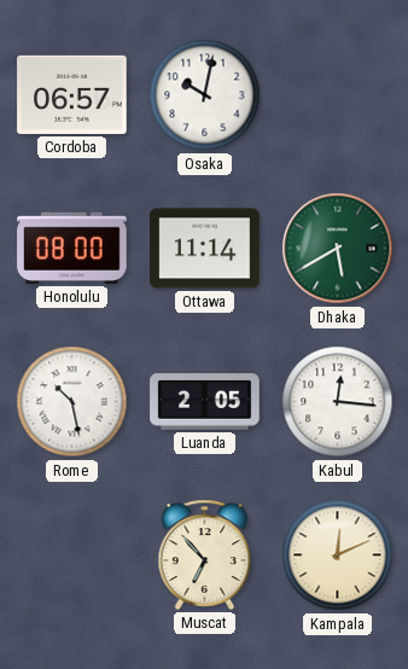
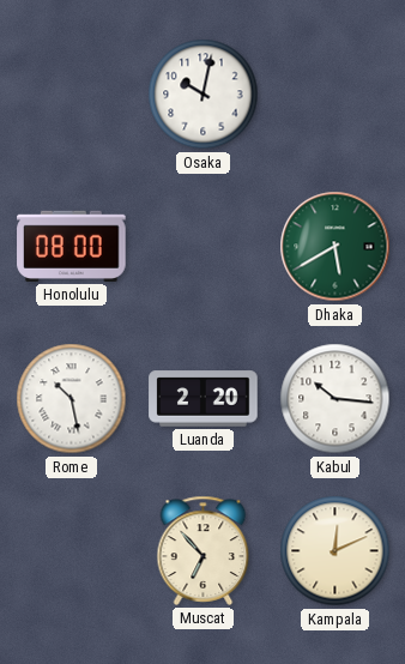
Cordoba: 06:57 -> none (72, 94)
Ottawa: 11:14 -> none (205, 249)
Luanda: 2:05 -> 2:20 (204, 399)
Kabul: 12:16 -> 10:16 (336, 399)
